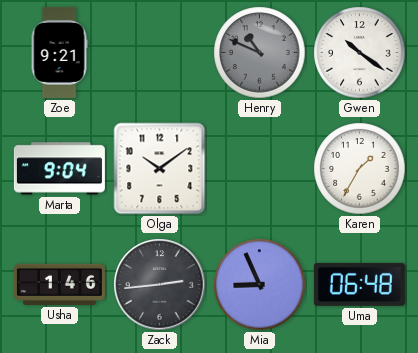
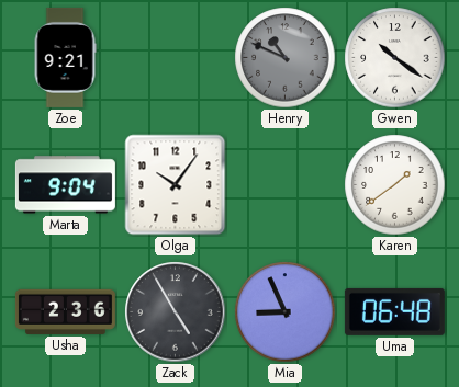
Olga: 10:09 -> 10:06 (176, 185)
Karen: 1:35 -> 1:39 (395, 185)
Usha: 1:46 -> 2:36 (65, 311)
Zack: 2:44 -> 4:55 (176, 312)
